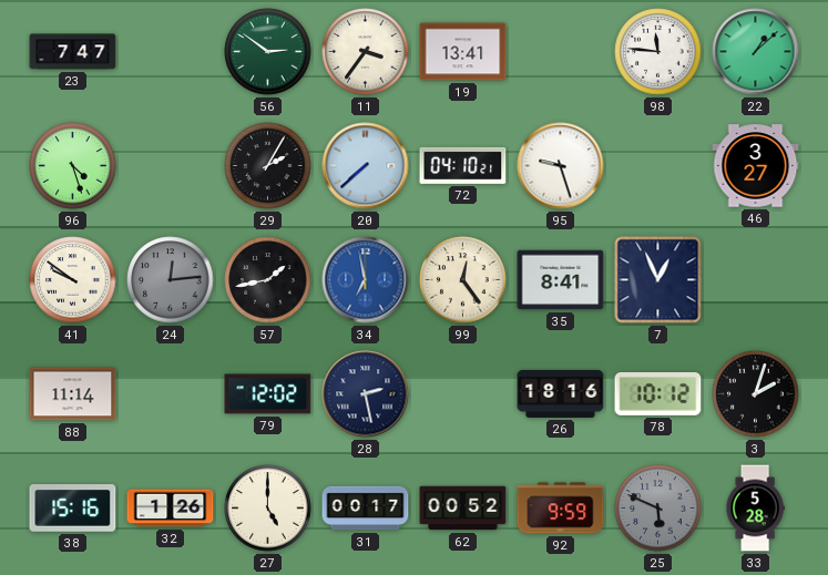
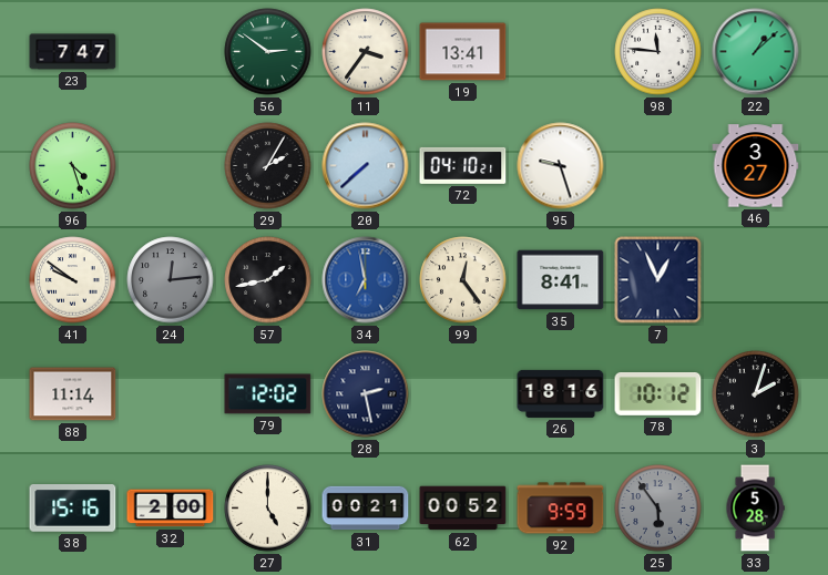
32: 1:26 -> 2:00 (171, 509)
31: 00:17 -> 00:21 (366, 509)
25: 5:49 -> 5:54 (658, 509)
